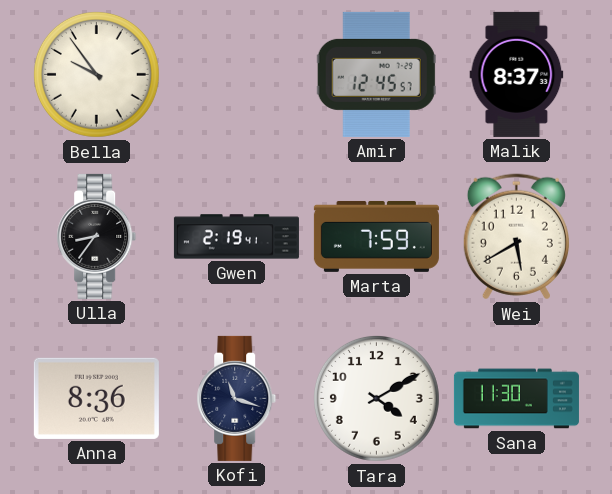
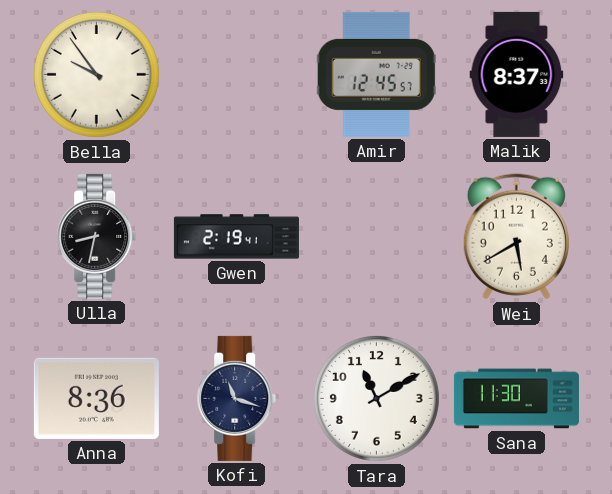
Ulla: 8:36 -> 8:32 (97, 236)
Marta: 7:59 -> none (376, 236)
Tara: 4:10 -> 11:10 (376, 398)
